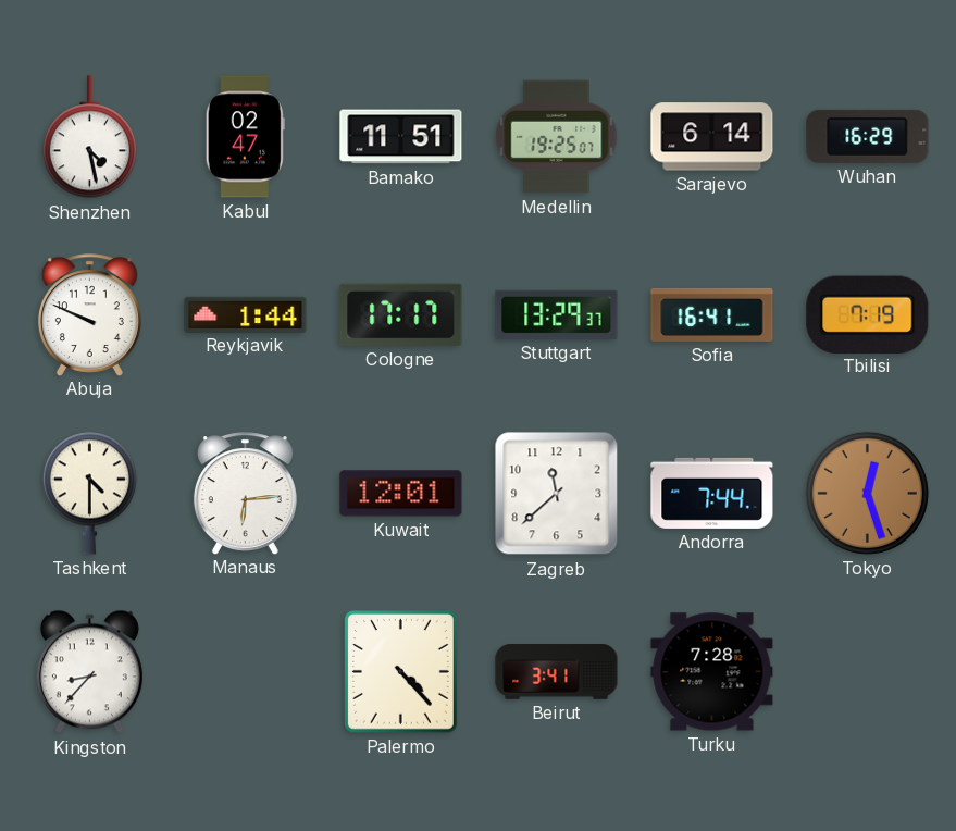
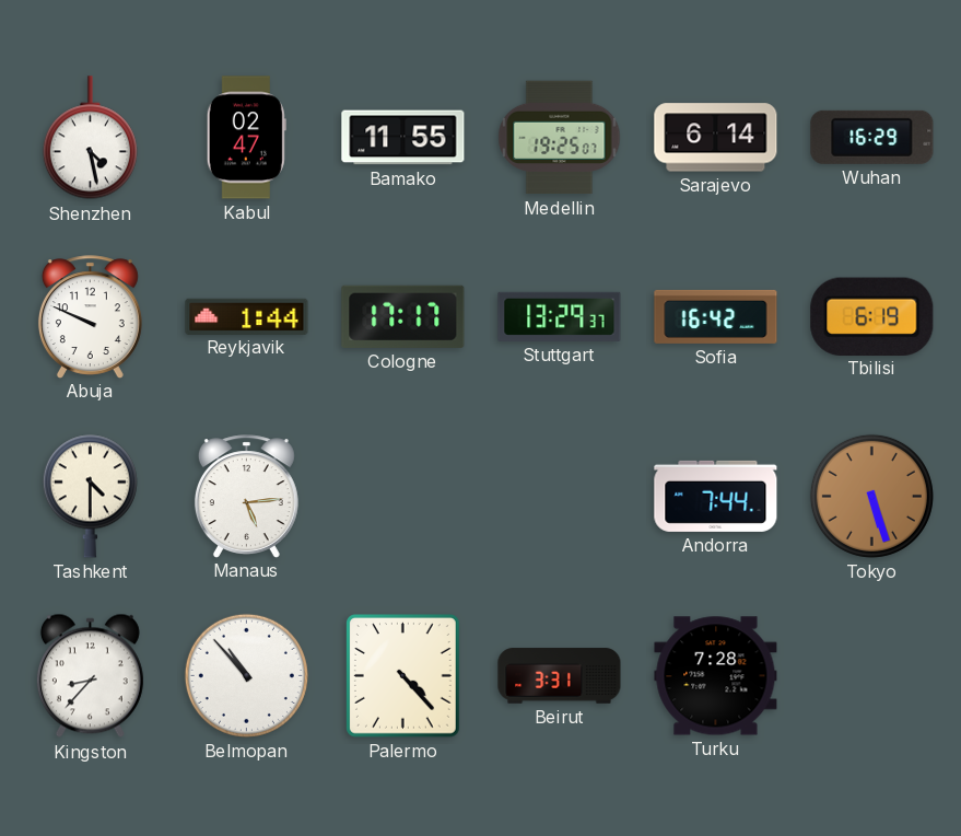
Bamako: 11:51 -> 11:55 (403, 138)
Sofia: 16:41 -> 16:42 (716, 316)
Tbilisi: 7:19 -> 6:19 (872, 316)
Manaus: 6:14 -> 5:14 (246, 496)
Kuwait: 12:01 -> none (401, 494)
Zagreb: 11:38 -> none (557, 494)
Tokyo: 12:27 -> 5:27 (871, 496)
Belmopan: none -> 10:53 (246, 675)
Beirut: 3:41 -> 3:31 (560, 676)
